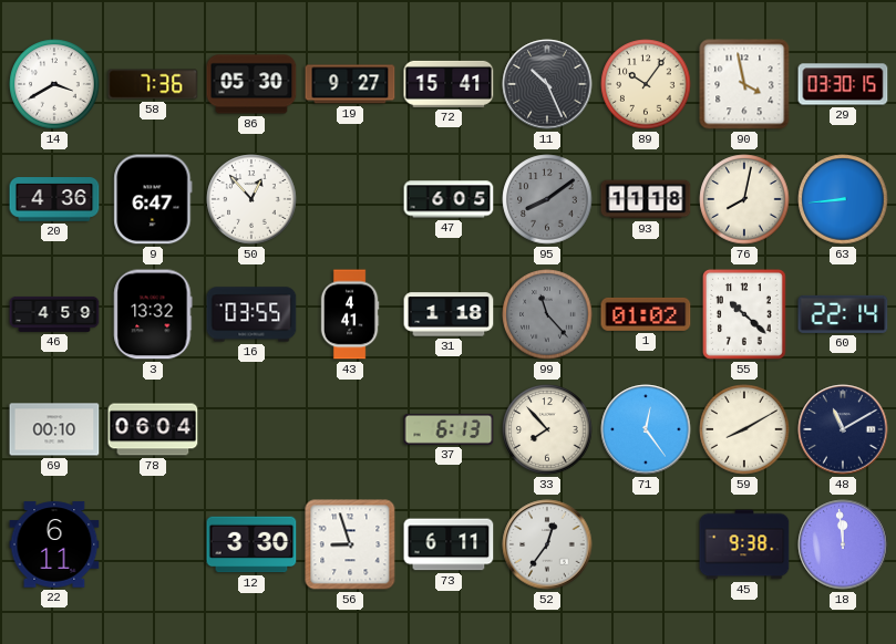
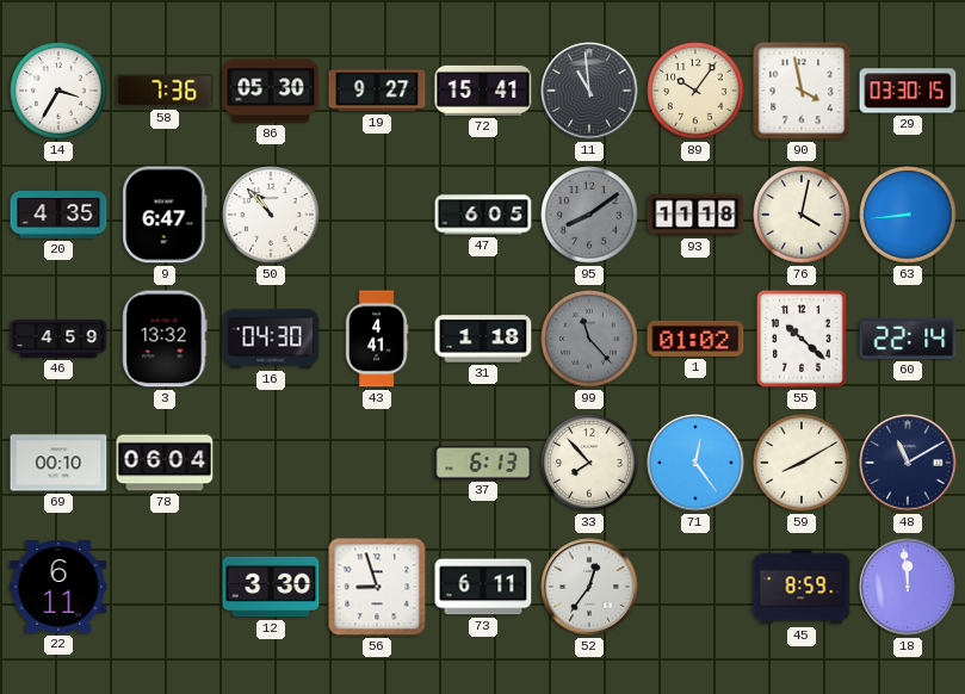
14: 3:40 -> 3:35 (58, 91)
11: 10:26 -> 10:59 (589, 91)
20: 4:36 -> 4:35 (58, 215)
50: 12:53 -> 10:53 (271, 215)
76: 8:02 -> 4:02 (802, 215)
16: 03:55 -> 04:30 (271, 339)
45: 9:38 -> 8:59 (802, 587)
